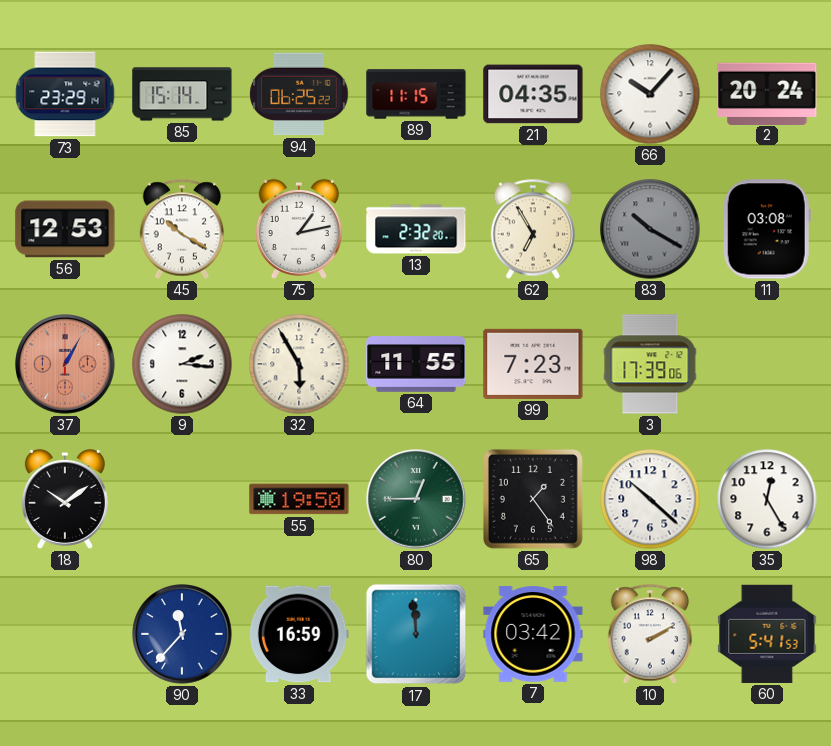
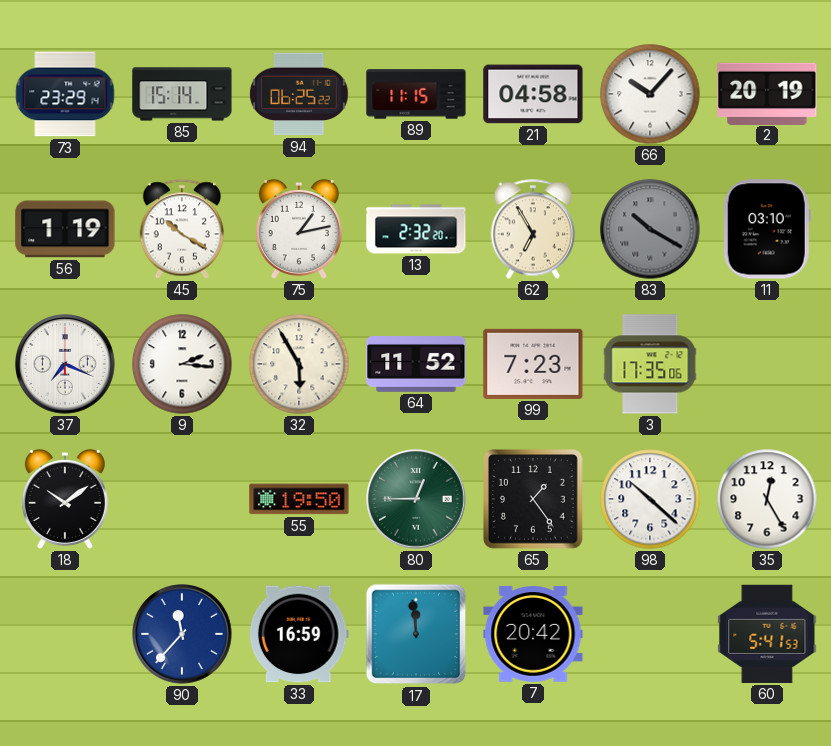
21: 04:35 -> 04:58 (533, 94)
2: 20:24 -> 20:19 (767, 93)
56: 12:53 -> 1:19 (65, 229)
11: 03:08 -> 03:10 (767, 229)
37: 1:05 -> 7:19 (65, 364)
37 dial: salmon -> white (65, 364)
64: 11:55 -> 11:52 (416, 365)
3: 17:39 -> 17:35 (650, 364)
7: 03:42 -> 20:42 (533, 634)
10: 2:10 -> none (650, 634)
